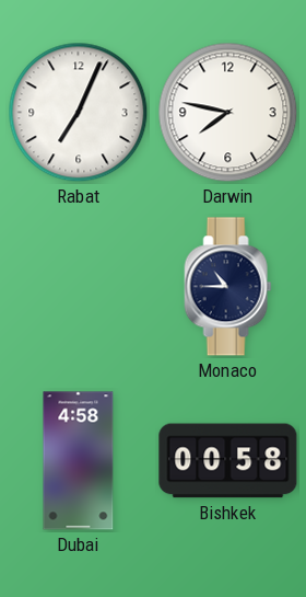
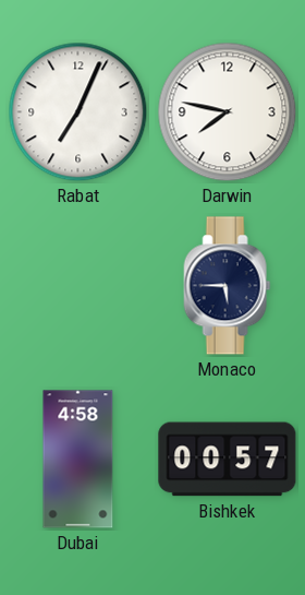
Monaco: 10:45 -> 5:45 (228, 286)
Bishkek: 00:58 -> 00:57 (228, 460)
